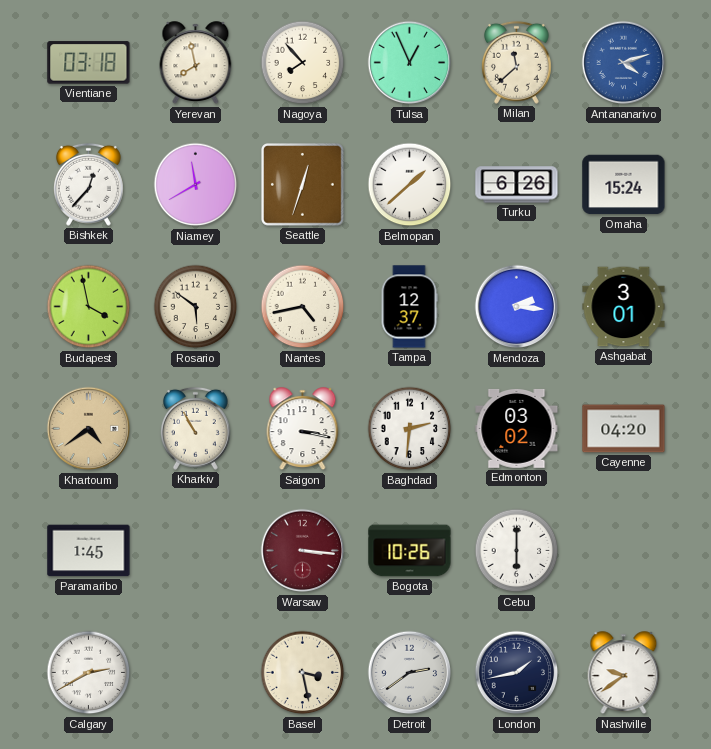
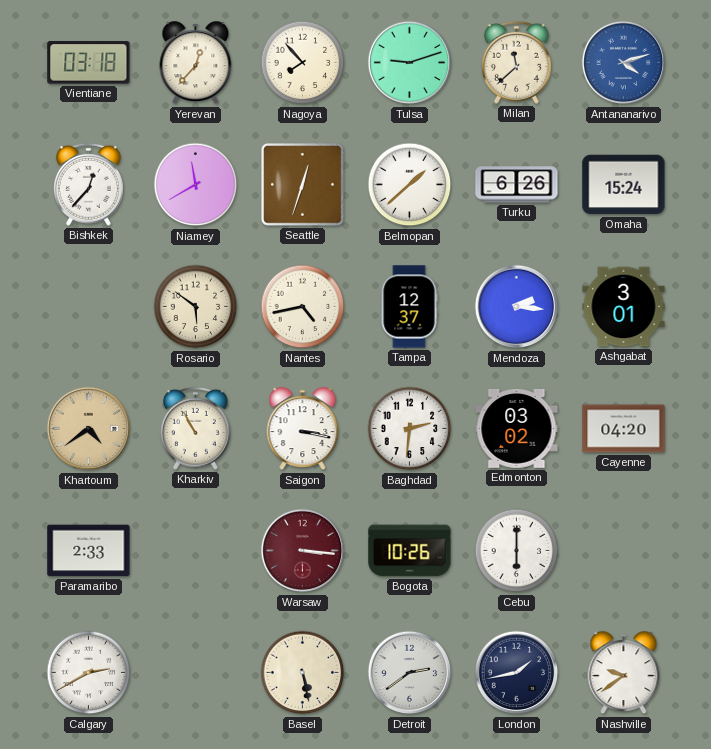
Yerevan: 7:58 -> 12:37 (196, 63)
Tulsa: 12:56 -> 9:12 (410, 63)
Budapest: 3:58 -> none (89, 307)
Paramaribo: 1:45 -> 2:33 (89, 551)
Basel: 3:28 -> 5:28 (303, 673)
